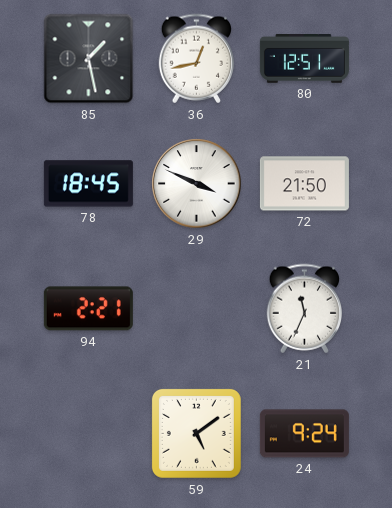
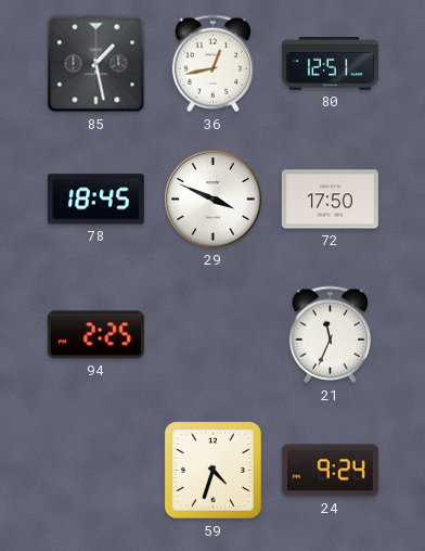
72: 21:50 -> 17:50 (330, 200)
94: 2:21 -> 2:25 (95, 335)
59: 5:09 -> 4:33 (212, 470)
